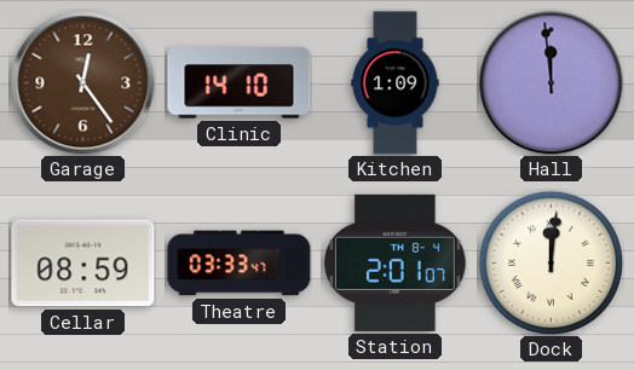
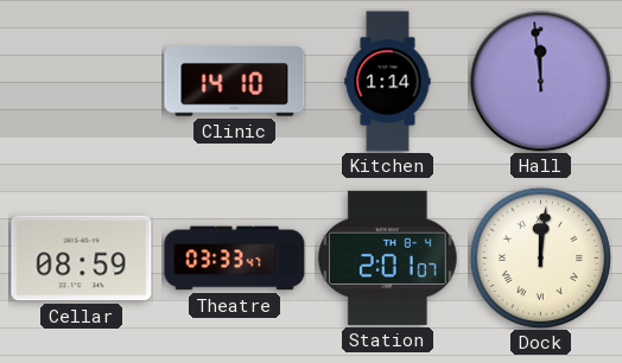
Garage: 12:24 -> none (83, 83)
Kitchen: 1:09 -> 1:14 (388, 82)
